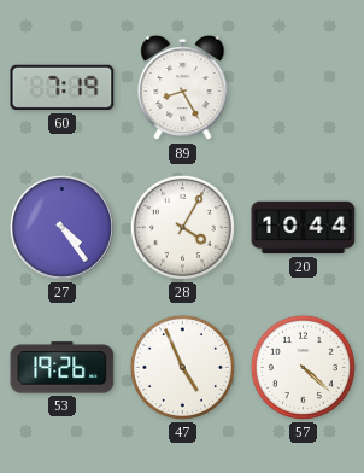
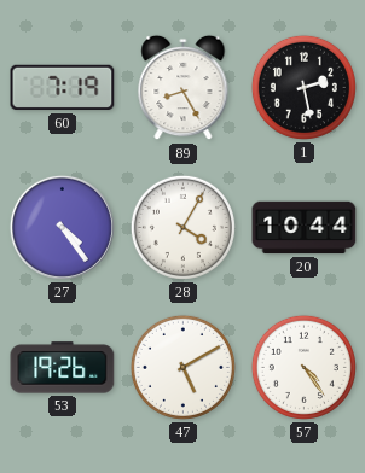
1: none -> 2:28 (303, 87)
47: 4:56 -> 5:10 (182, 367)
57: 4:22 -> 4:24 (303, 367)
